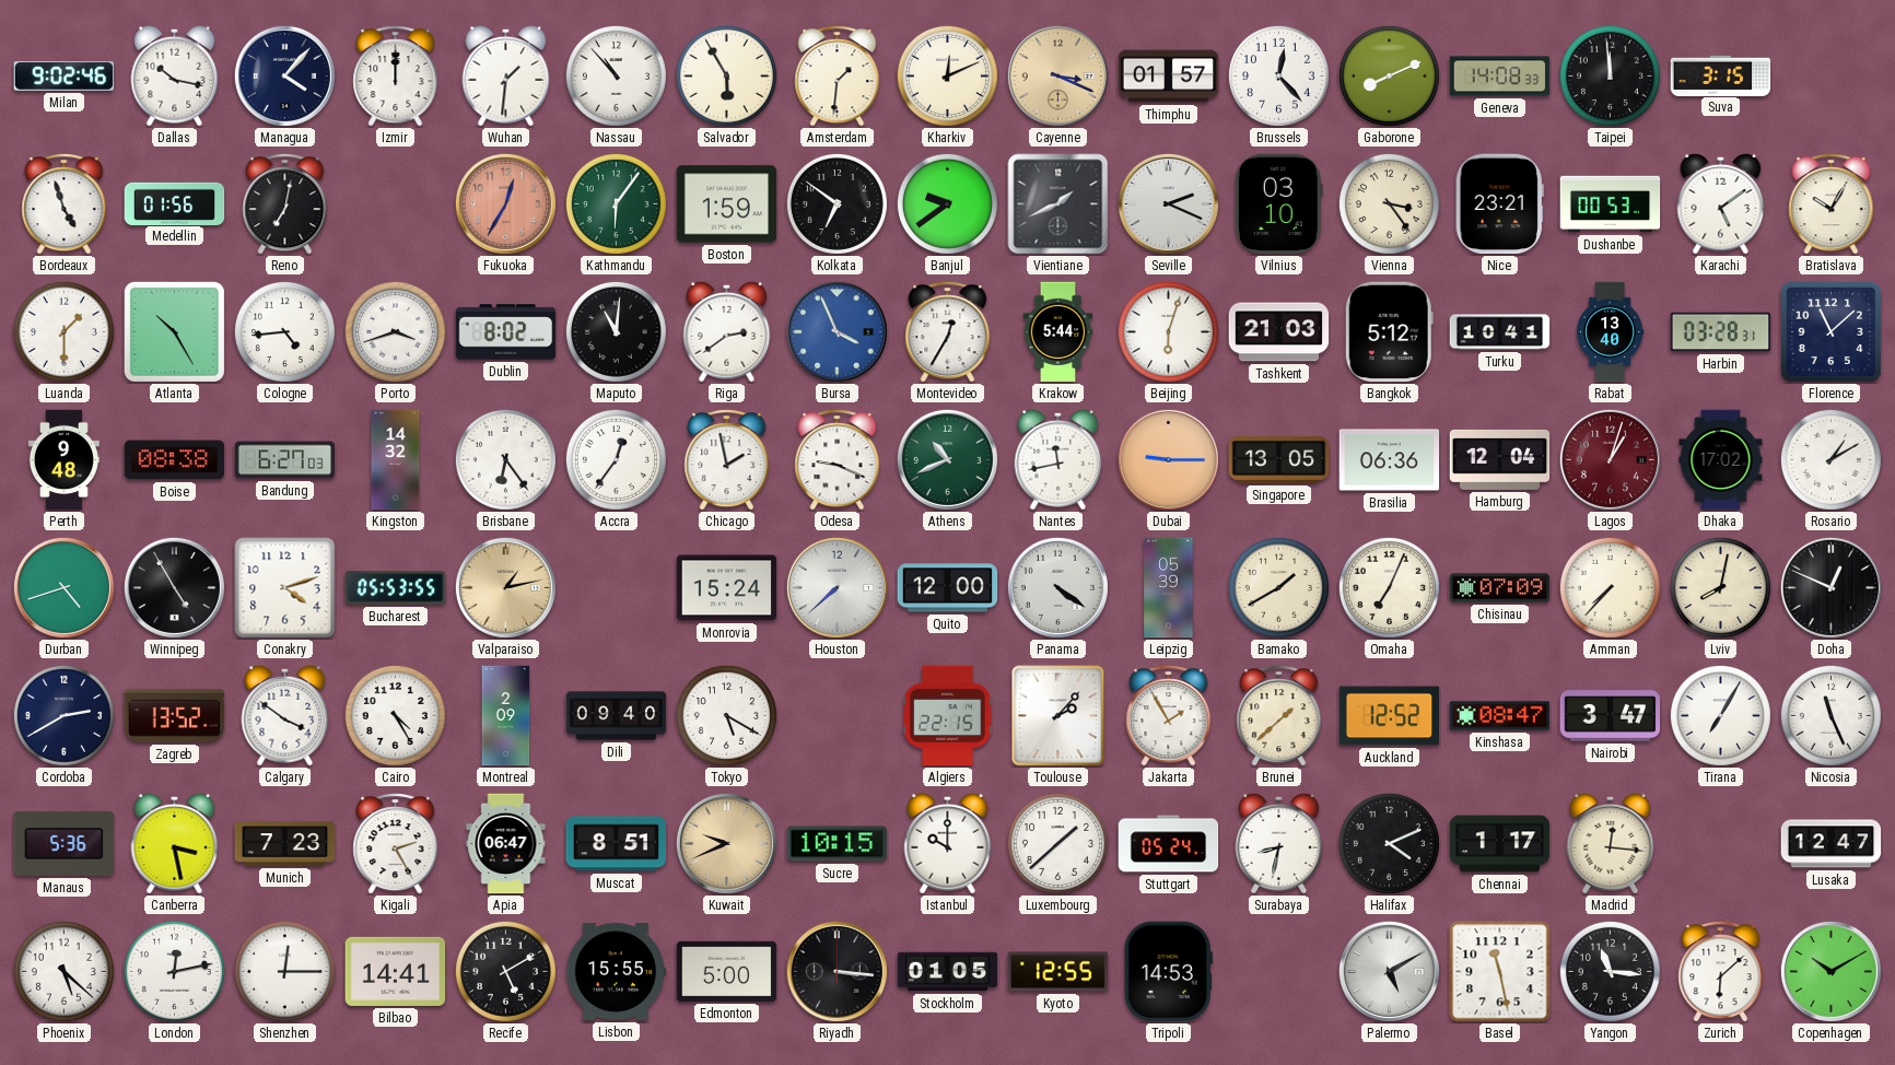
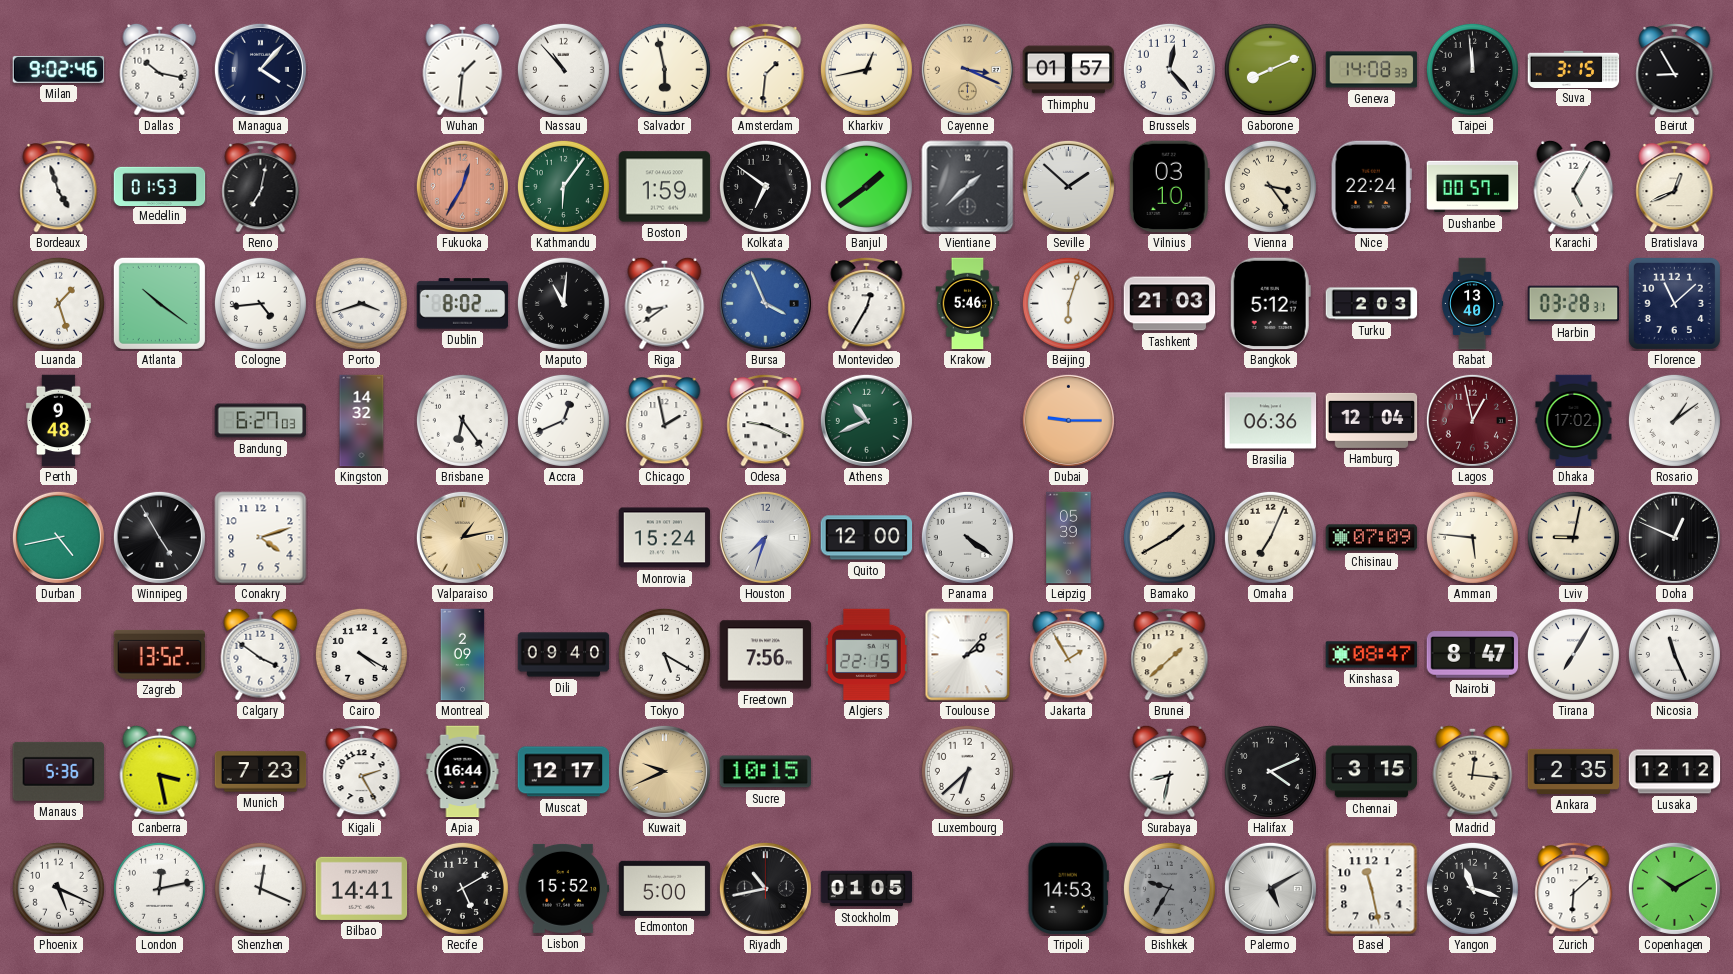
Izmir: 12:00 -> none (396, 77)
Salvador: 5:55 -> 5:58 (664, 69)
Kharkiv: 12:11 -> 12:43 (866, 69)
Beirut: none -> 8:55 (1675, 70)
Medellin: 01:56 -> 01:53 (160, 186)
Banjul: 9:39 -> 1:39 (866, 186)
Vientiane: 1:41 -> 1:38 (968, 187)
Seville: 2:19 -> 1:52 (1068, 186)
Nice: 23:21 -> 22:24 (1371, 187)
Dushanbe: 00:53 -> 00:57 (1473, 187)
Karachi: 5:09 -> 5:05 (1574, 186)
Bratislava: 10:05 -> 12:41 (1675, 187)
Luanda: 1:30 -> 1:27 (58, 303)
Atlanta: 10:25 -> 10:21 (159, 303)
Riga: 2:39 -> 8:39 (665, 303)
Krakow: 5:44 -> 5:46 (968, 304)
Turku: 10:41 -> 2:03 (1372, 304)
Boise: 08:38 -> none (175, 460)
Accra: 12:36 -> 12:41 (563, 420)
Nantes: 11:43 -> none (1058, 459)
Singapore: 13:05 -> none (1279, 459)
Lagos: 1:03 -> 12:58 (1472, 420)
Rosario: 1:10 -> 1:09 (1674, 420)
Durban: 4:42 -> 4:43 (58, 537)
Bucharest: 05:53 -> none (396, 588)
Houston: 7:38 -> 7:33 (765, 537)
Amman: 7:37 -> 5:46 (1472, 537)
Lviv: 8:02 -> 9:02 (1573, 537)
Cordoba: 2:40 -> none (63, 715)
Cairo: 4:25 -> 4:20 (361, 654)
Freetown: none -> 7:56 (766, 655)
Auckland: 12:52 -> none (1390, 716)
Nairobi: 3:47 -> 8:47 (1473, 655)
Apia: 06:47 -> 16:44 (463, 772)
Muscat: 8:51 -> 12:17 (564, 772)
Istanbul: 10:00 -> none (948, 843)
Luxembourg: 1:38 -> 6:38 (967, 771)
Stuttgart: 05:24 -> none (1169, 844)
Chennai: 1:17 -> 3:15 (1372, 772)
Ankara: none -> 2:35 (1574, 771)
Lusaka: 12:47 -> 12:12 (1675, 772)
Phoenix: 5:22 -> 5:19 (58, 888)
Shenzhen: 12:15 -> 12:19 (260, 888)
Lisbon: 15:55 -> 15:52 (564, 888)
Riyadh: 3:16 -> 10:43 (765, 888)
Kyoto: 12:55 -> none (1058, 972)
Bishkek: none -> 9:35 (1169, 888)
Yangon: 11:16 -> 11:18 (1472, 888)
